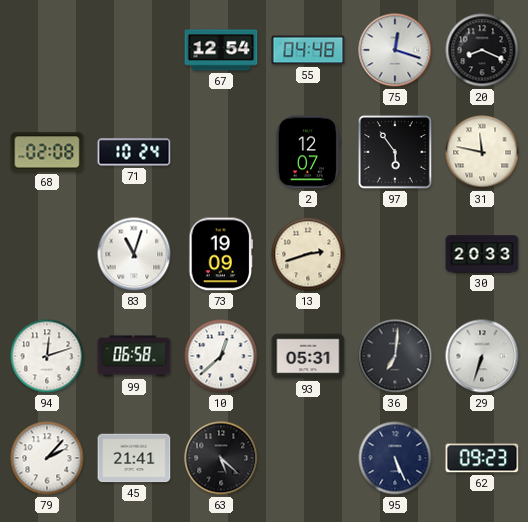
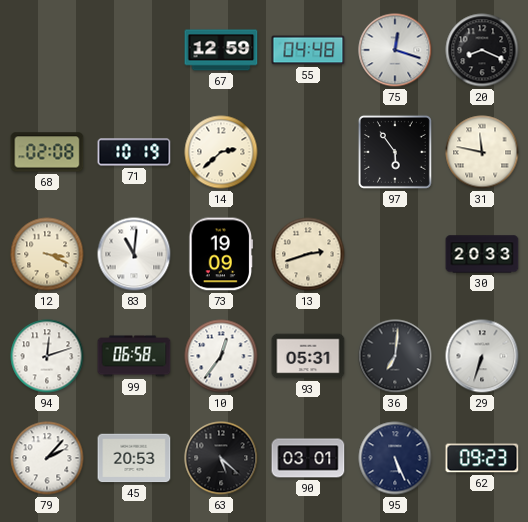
67: 12:54 -> 12:59 (221, 50)
71: 10:24 -> 10:19 (134, 152)
14: none -> 2:38 (221, 152)
2: 12:07 -> none (307, 152)
12: none -> 3:19 (47, 254)
83: 11:03 -> 11:01 (134, 254)
10: 12:38 -> 12:36 (221, 356)
45: 21:41 -> 20:53 (134, 458)
90: none -> 03:01 (308, 458)
